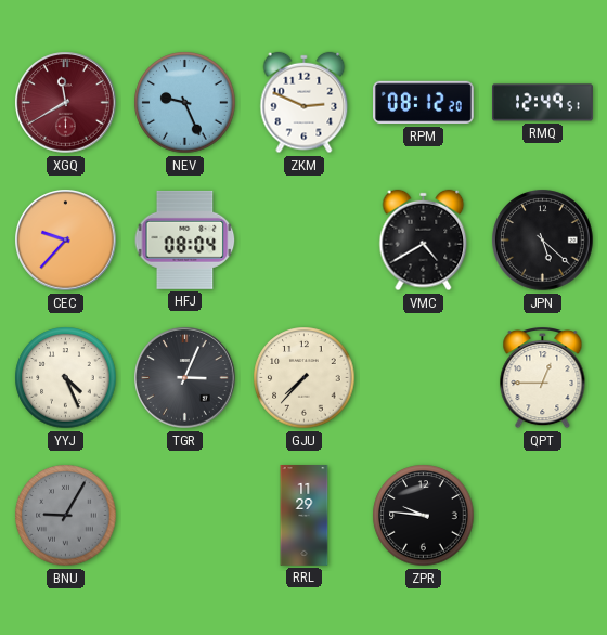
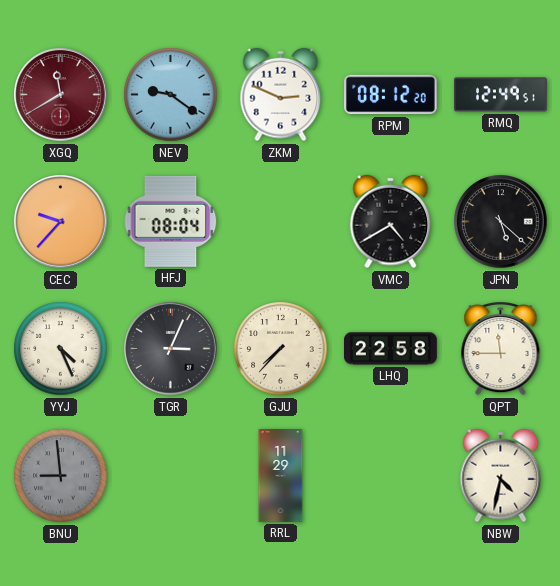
NEV: 9:26 -> 9:21 (171, 95)
LHQ: none -> 22:58 (391, 349)
QPT: 12:45 -> 11:45 (501, 349)
BNU: 9:05 -> 8:59 (61, 476)
ZPR: 9:46 -> none (424, 516)
NBW: none -> 4:32 (501, 476)
